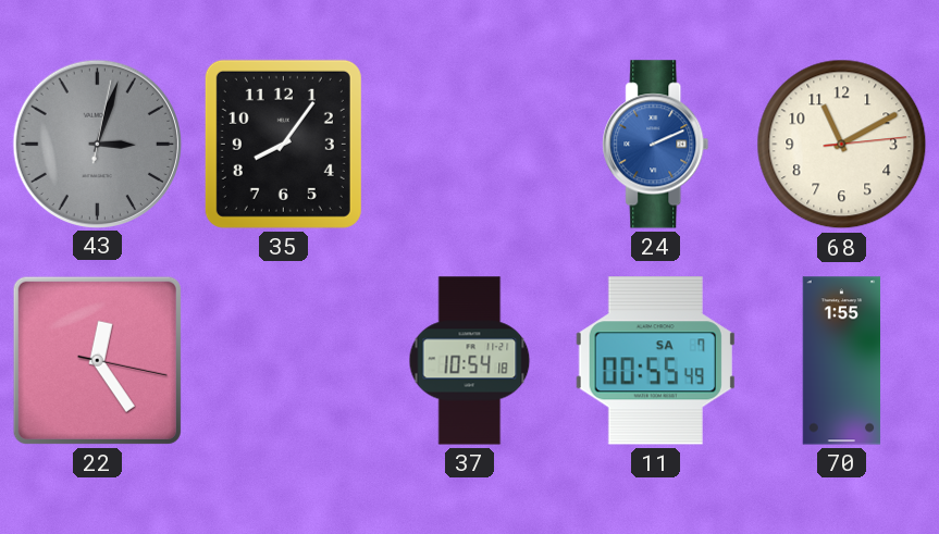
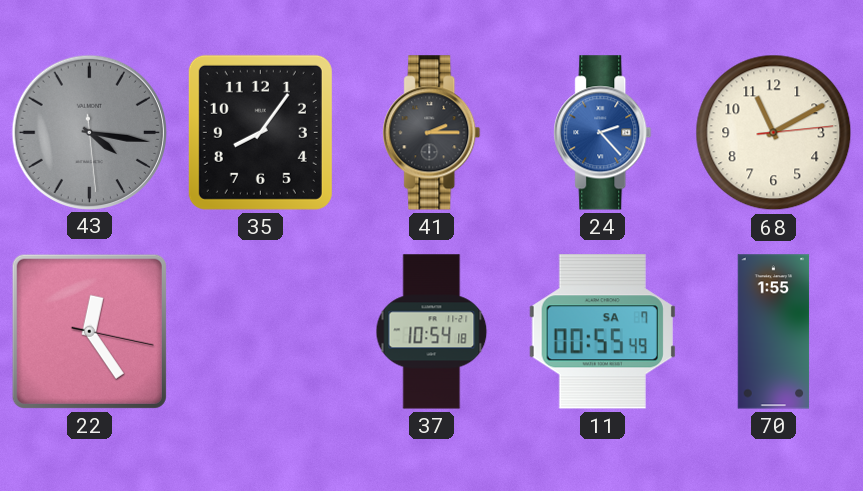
43: 3:03 -> 4:16 (89, 132)
41: none -> 2:15 (432, 133)
24: 2:11 -> 2:23 (603, 133)
